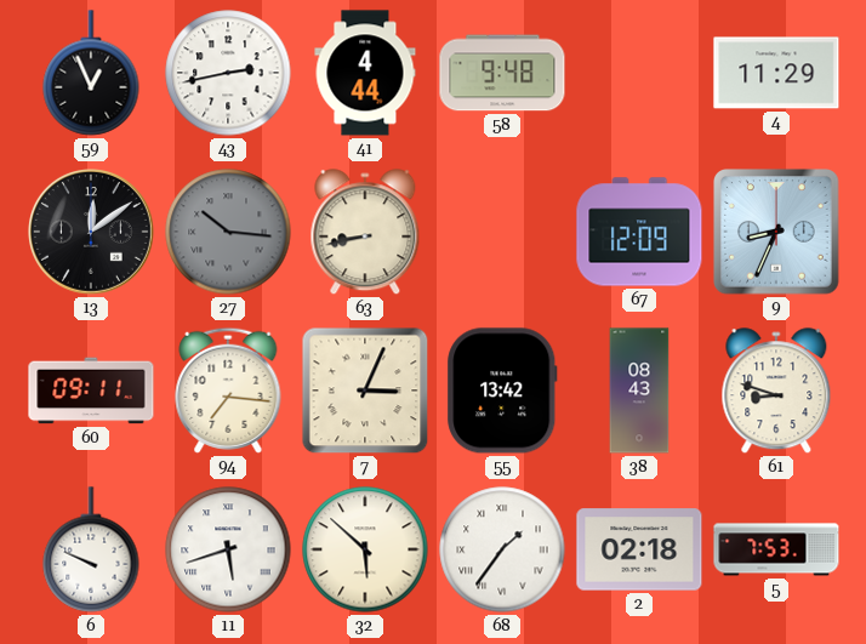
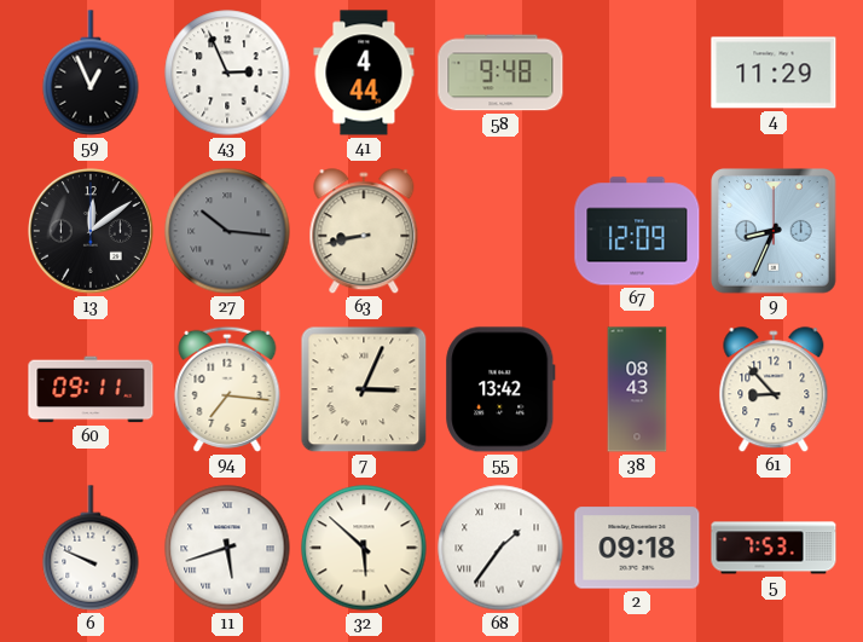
43: 2:43 -> 2:56 (227, 73)
61: 8:48 -> 8:53 (774, 391)
2: 02:18 -> 09:18 (637, 548)
